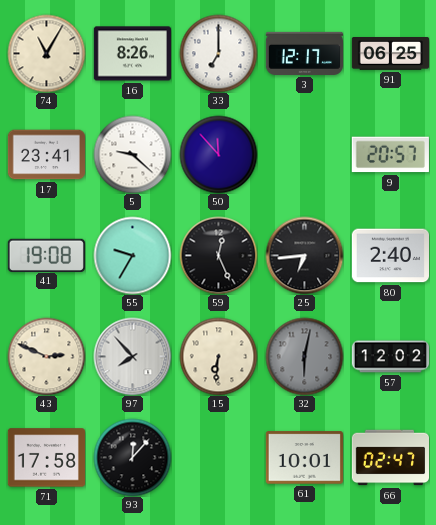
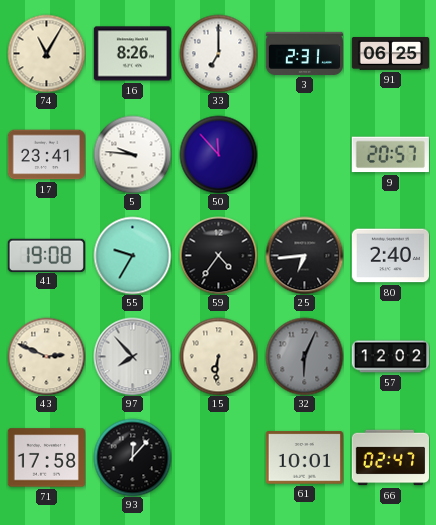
3: 12:17 -> 2:31 (304, 53)
5: 9:22 -> 9:46 (132, 154)
59: 12:26 -> 4:36 (218, 255)
32: 6:02 -> 6:04 (304, 356)
